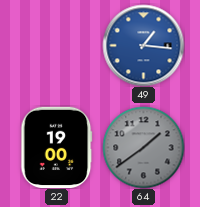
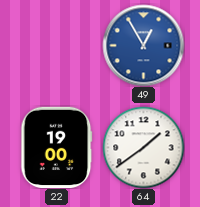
49: 1:16 -> 12:55 (143, 45)
64 dial: grey -> white (143, 147)
